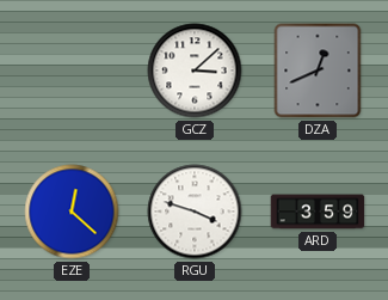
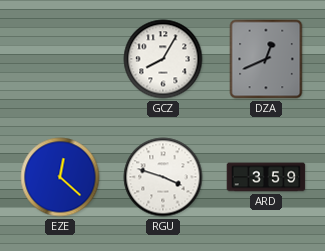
GCZ: 3:08 -> 8:05 (163, 59)
